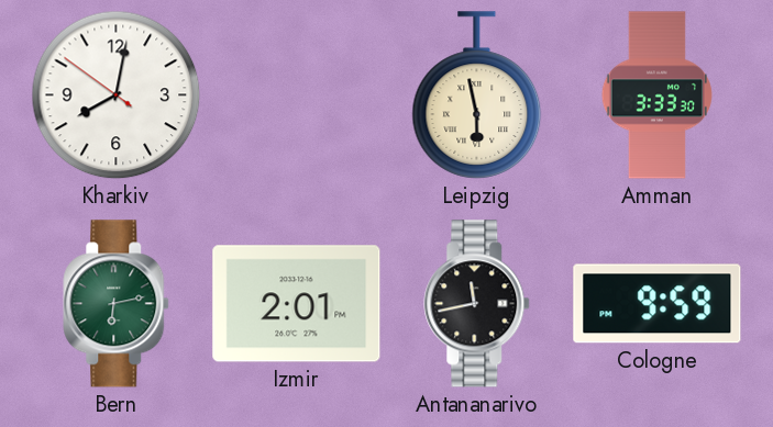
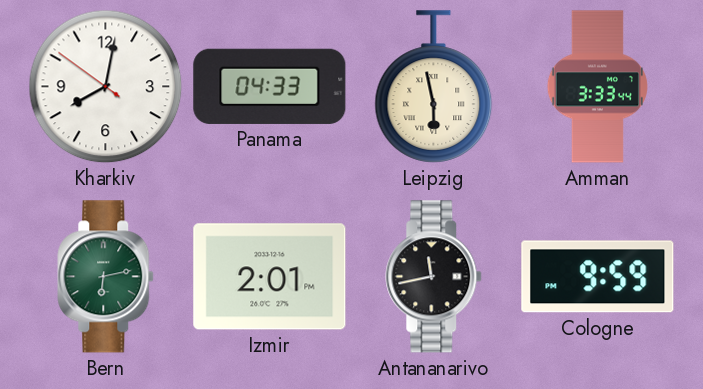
Panama: none -> 04:33 (270, 86)
Amman: 3:33:30 -> 3:33:44 (597, 87)
